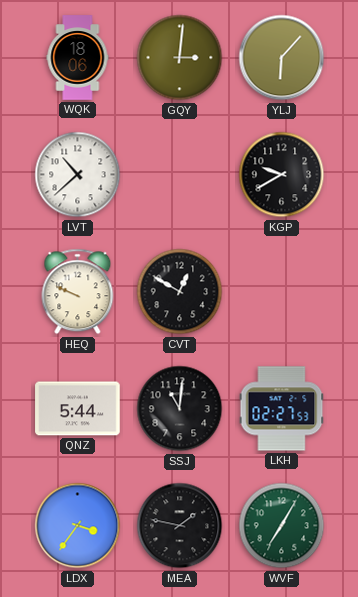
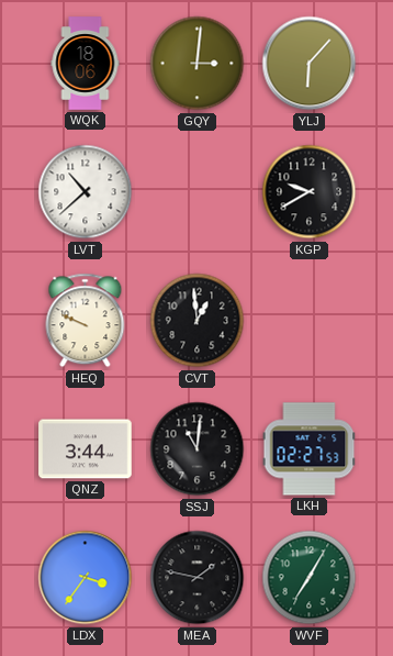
CVT: 12:50 -> 12:59 (198, 321)
QNZ: 5:44 -> 3:44 (86, 449)
